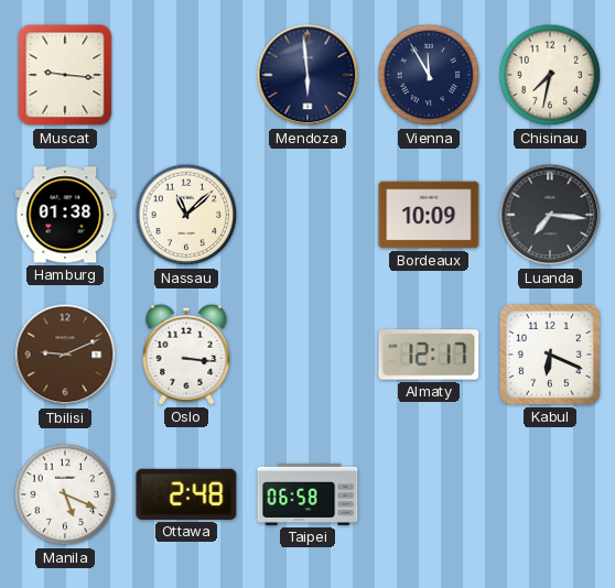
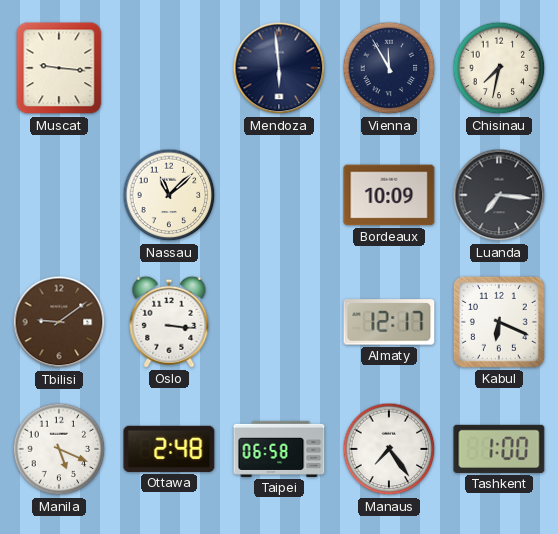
Hamburg: 01:38 -> none (65, 215)
Tbilisi: 9:11 -> 9:09 (59, 322)
Manaus: none -> 7:24 (389, 449)
Tashkent: none -> 1:00 (499, 449)
